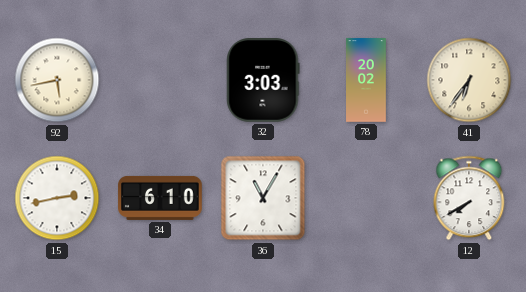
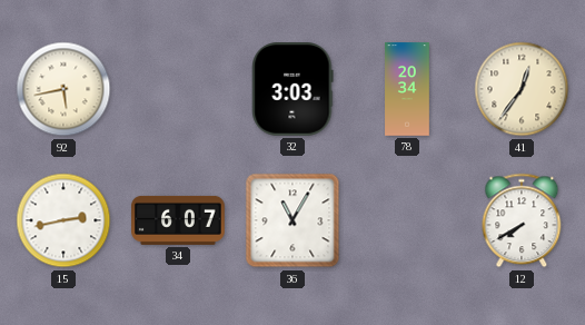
78: 20:02 -> 20:34 (407, 89)
41: 6:36 -> 12:36 (522, 89)
34: 6:10 -> 6:07 (178, 220)
